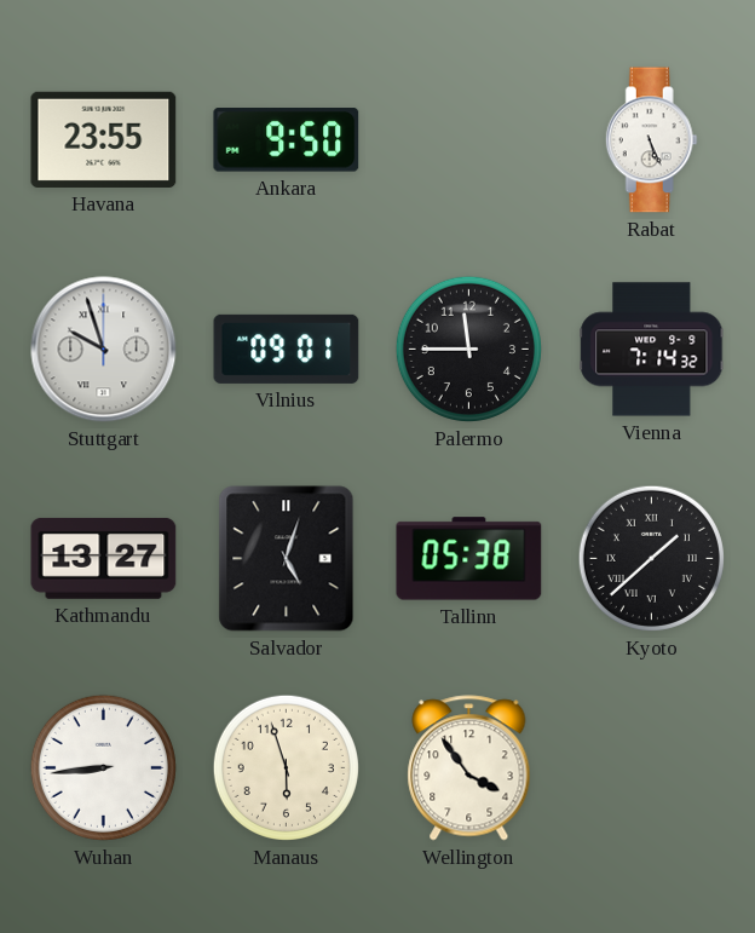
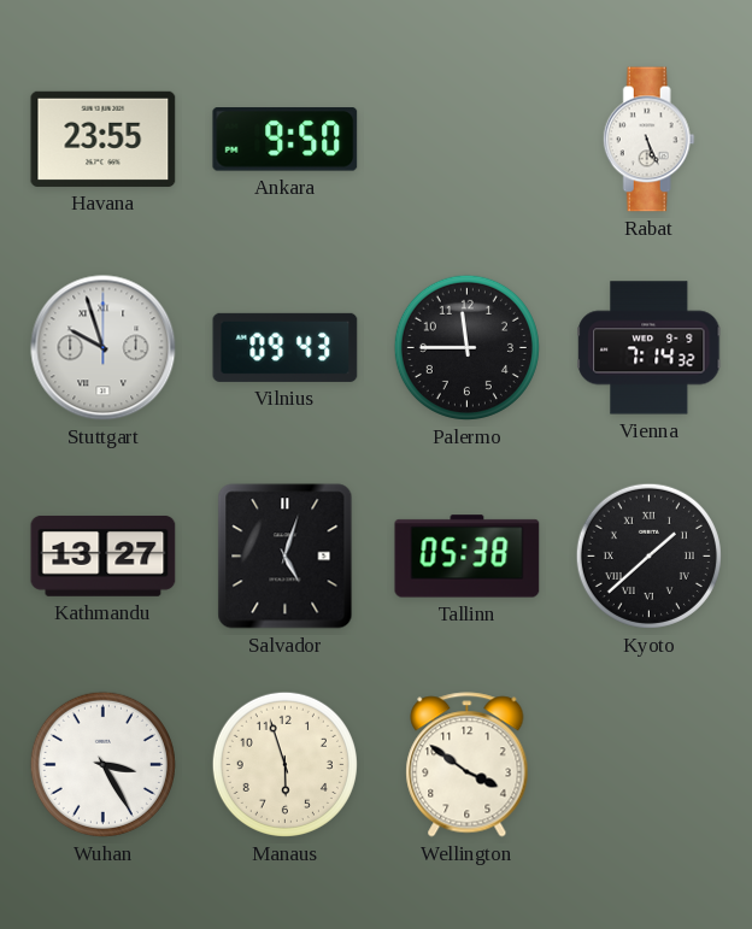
Vilnius: 09:01 -> 09:43 (286, 347)
Wuhan: 8:44 -> 3:25 (102, 764)
Wellington: 3:54 -> 3:51 (468, 765)
